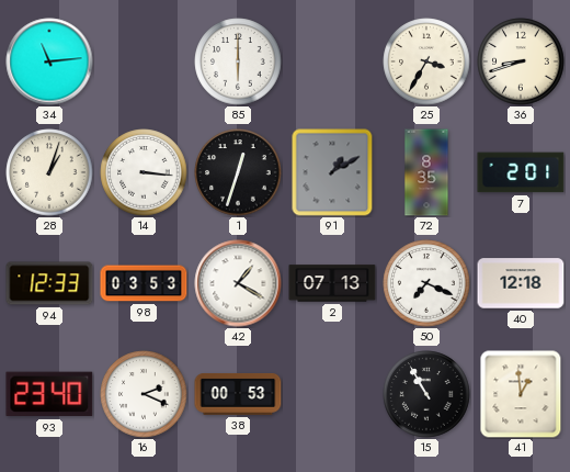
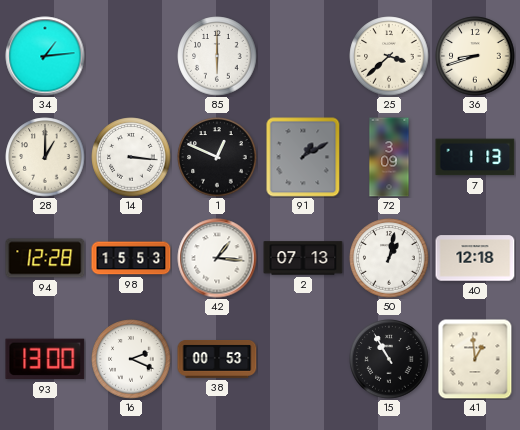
34: 11:14 -> 1:14 (45, 56)
25: 3:35 -> 3:38 (389, 56)
28: 1:03 -> 1:00 (45, 157)
1: 12:33 -> 12:49 (217, 157)
72: 8:35 -> 3:09 (389, 157)
7: 2:01 -> 1:13 (475, 157)
94: 12:33 -> 12:28 (45, 258)
98: 03:53 -> 15:53 (131, 258)
42: 1:20 -> 1:16 (217, 258)
50: 7:19 -> 1:02 (389, 258)
93: 23:40 -> 13:00 (45, 359)
